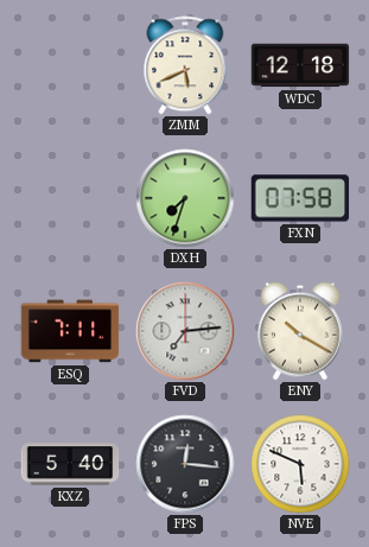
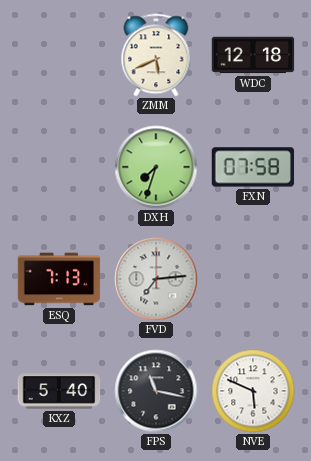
ESQ: 7:11 -> 7:13 (59, 279)
ENY: 10:20 -> none (300, 331)
FPS: 12:16 -> 11:17 (156, 391)
